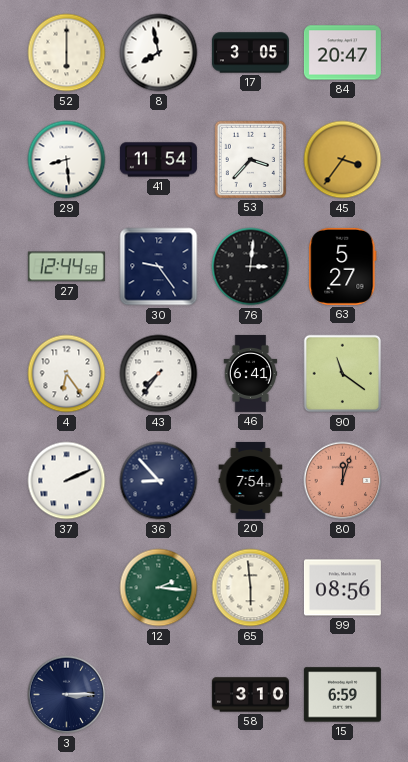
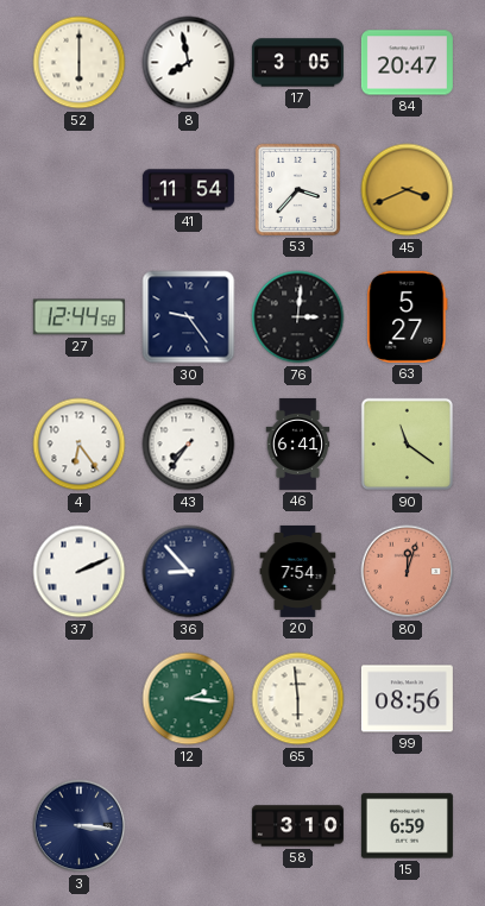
29: 8:29 -> none (67, 160)
45: 3:36 -> 3:41 (408, 190)
3: 3:15 -> 3:16 (80, 826)
